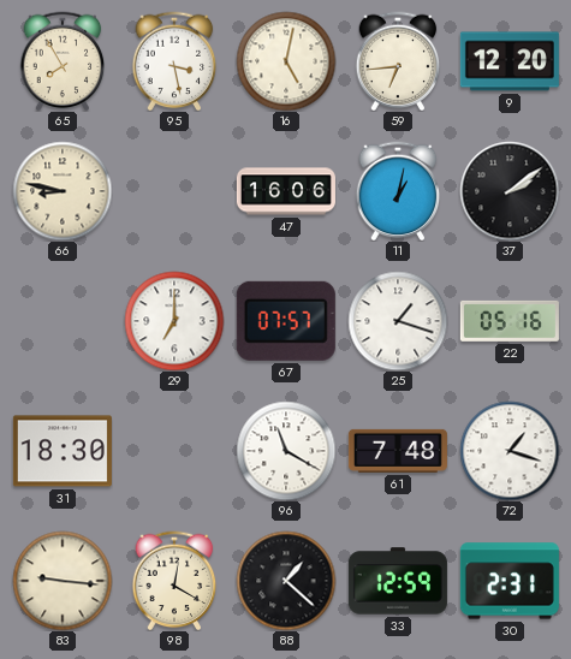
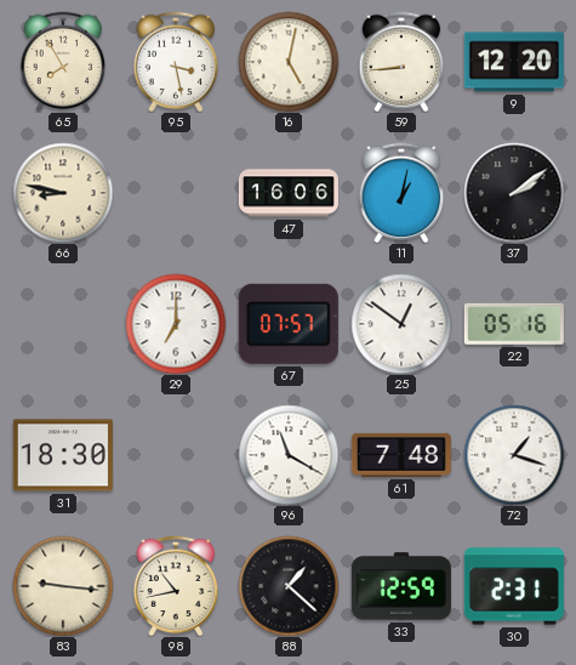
59: 6:44 -> 8:44 (401, 62)
25: 1:18 -> 12:51 (401, 324)
98: 12:20 -> 10:43 (176, 586)
